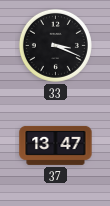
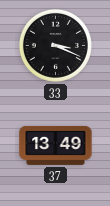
37: 13:47 -> 13:49 (56, 145)
